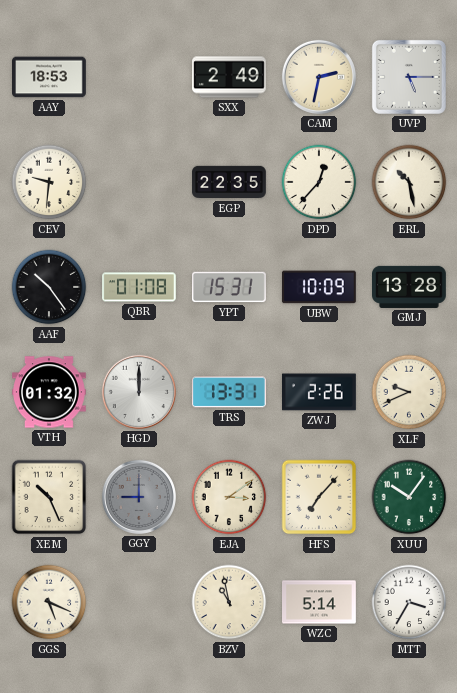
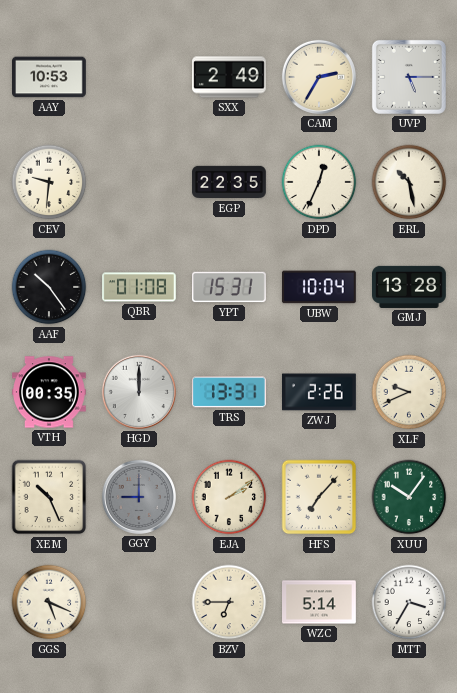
AAY: 18:53 -> 10:53 (50, 77)
CAM: 2:32 -> 2:35 (319, 77)
DPD: 12:37 -> 12:34 (319, 182)
UBW: 10:09 -> 10:04 (319, 287)
VTH: 01:32 -> 00:35 (50, 392)
EJA: 3:09 -> 2:09 (229, 497)
BZV: 10:58 -> 6:45 (229, 602)
